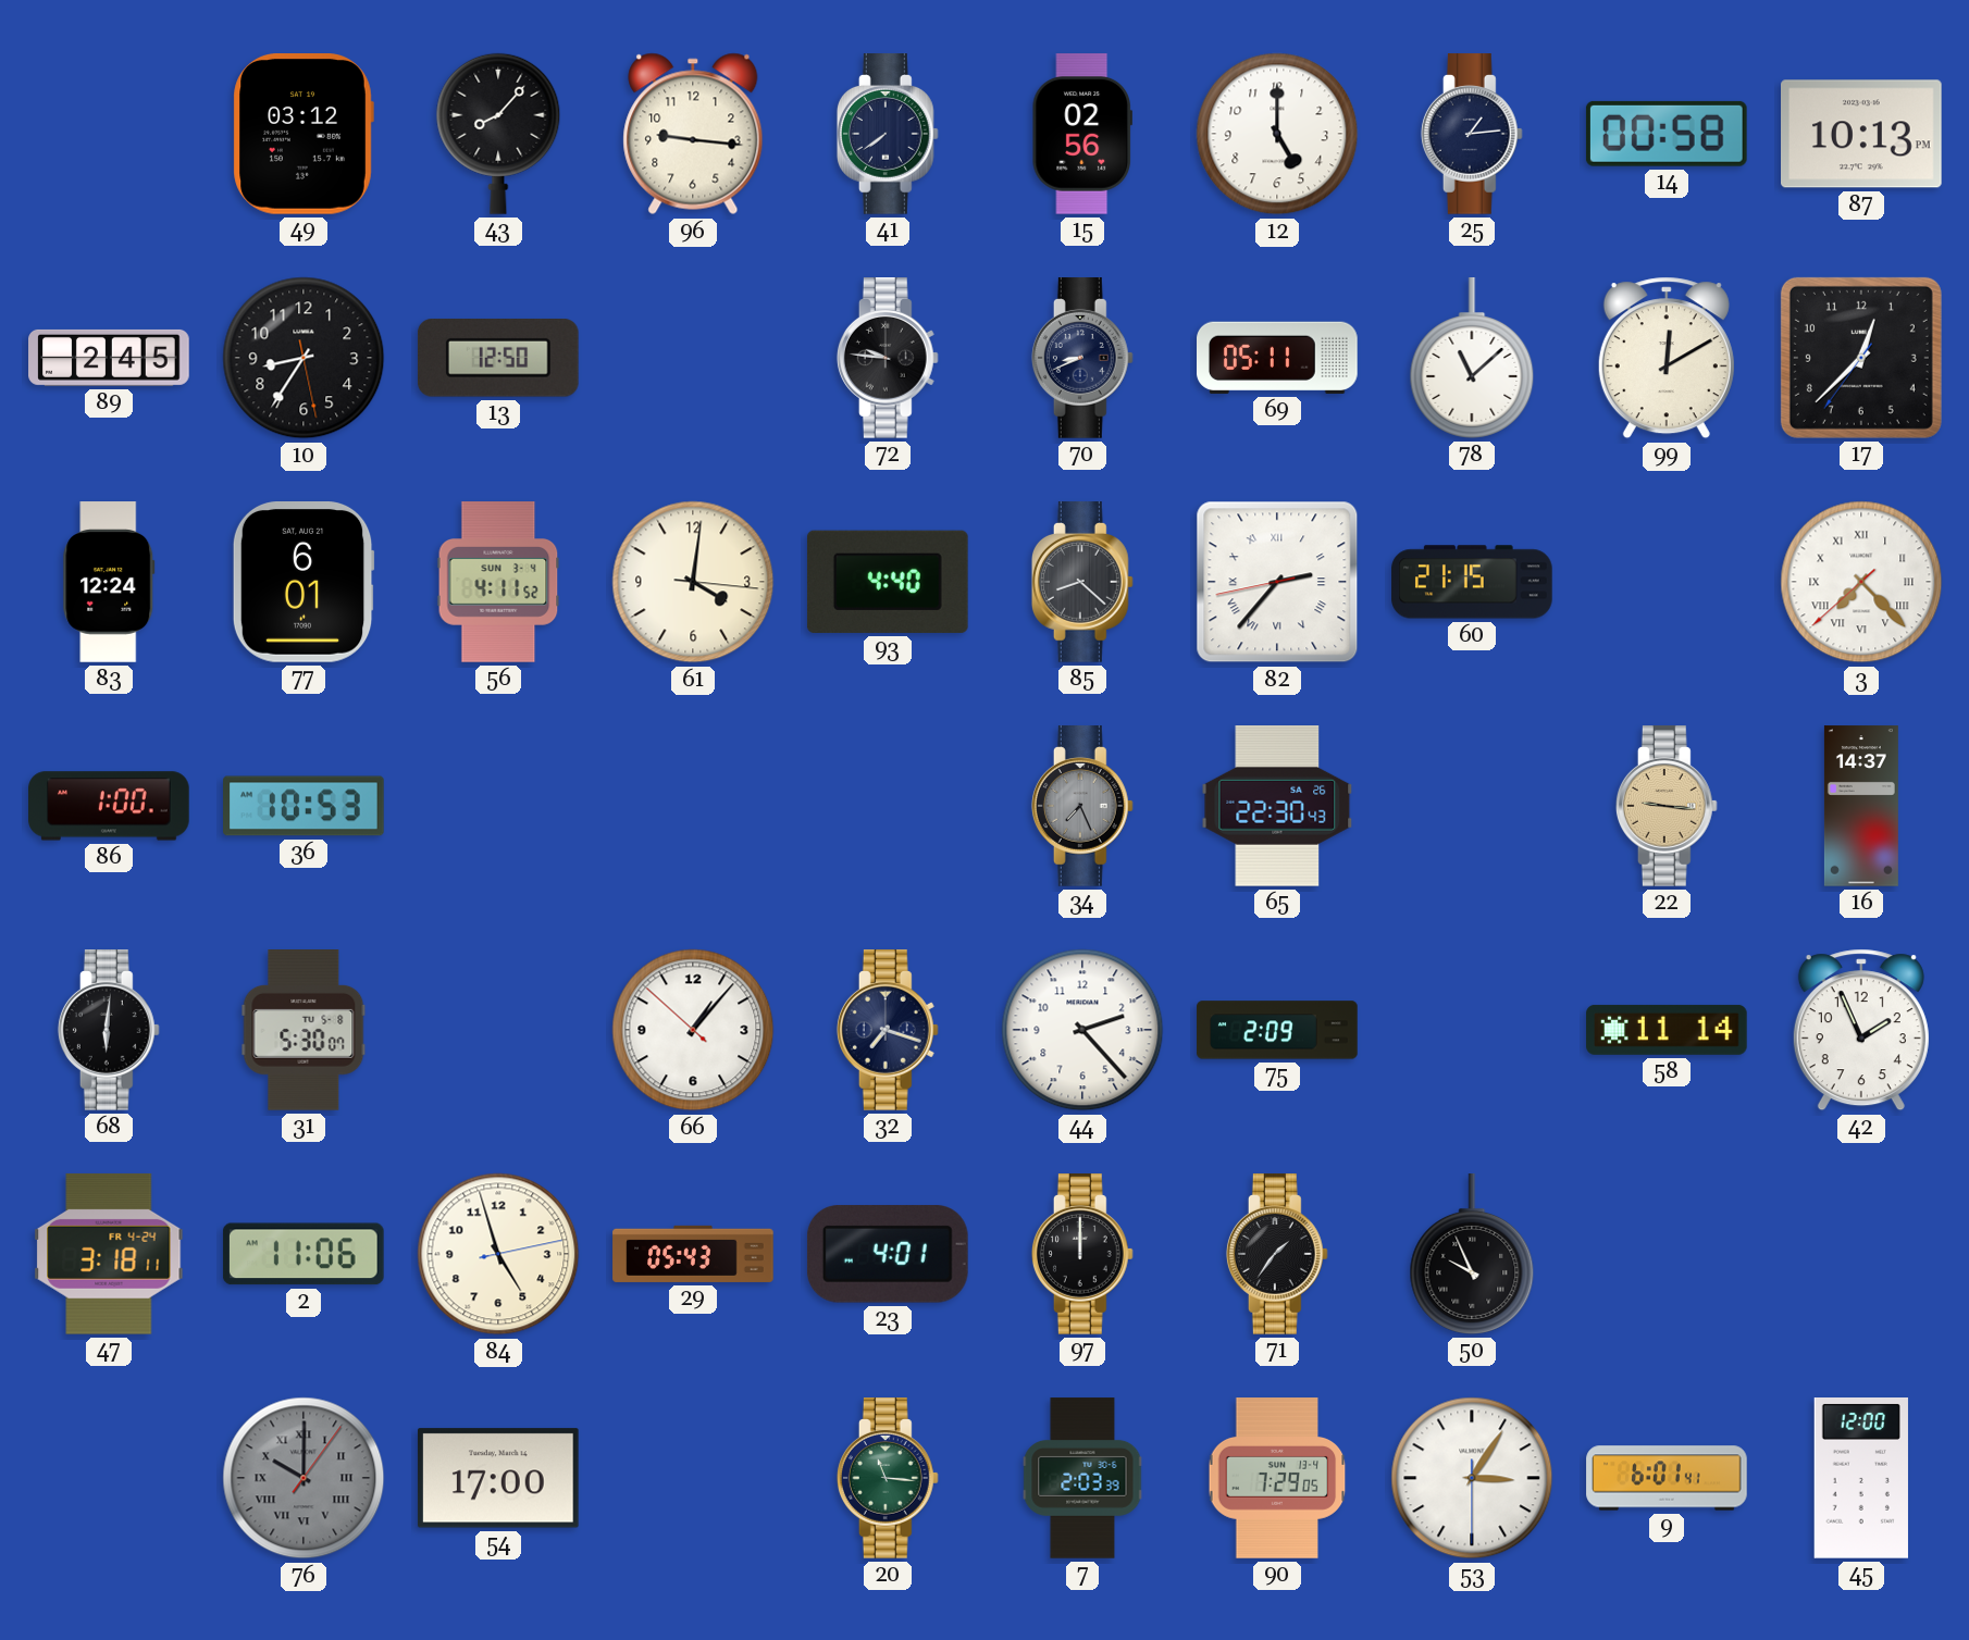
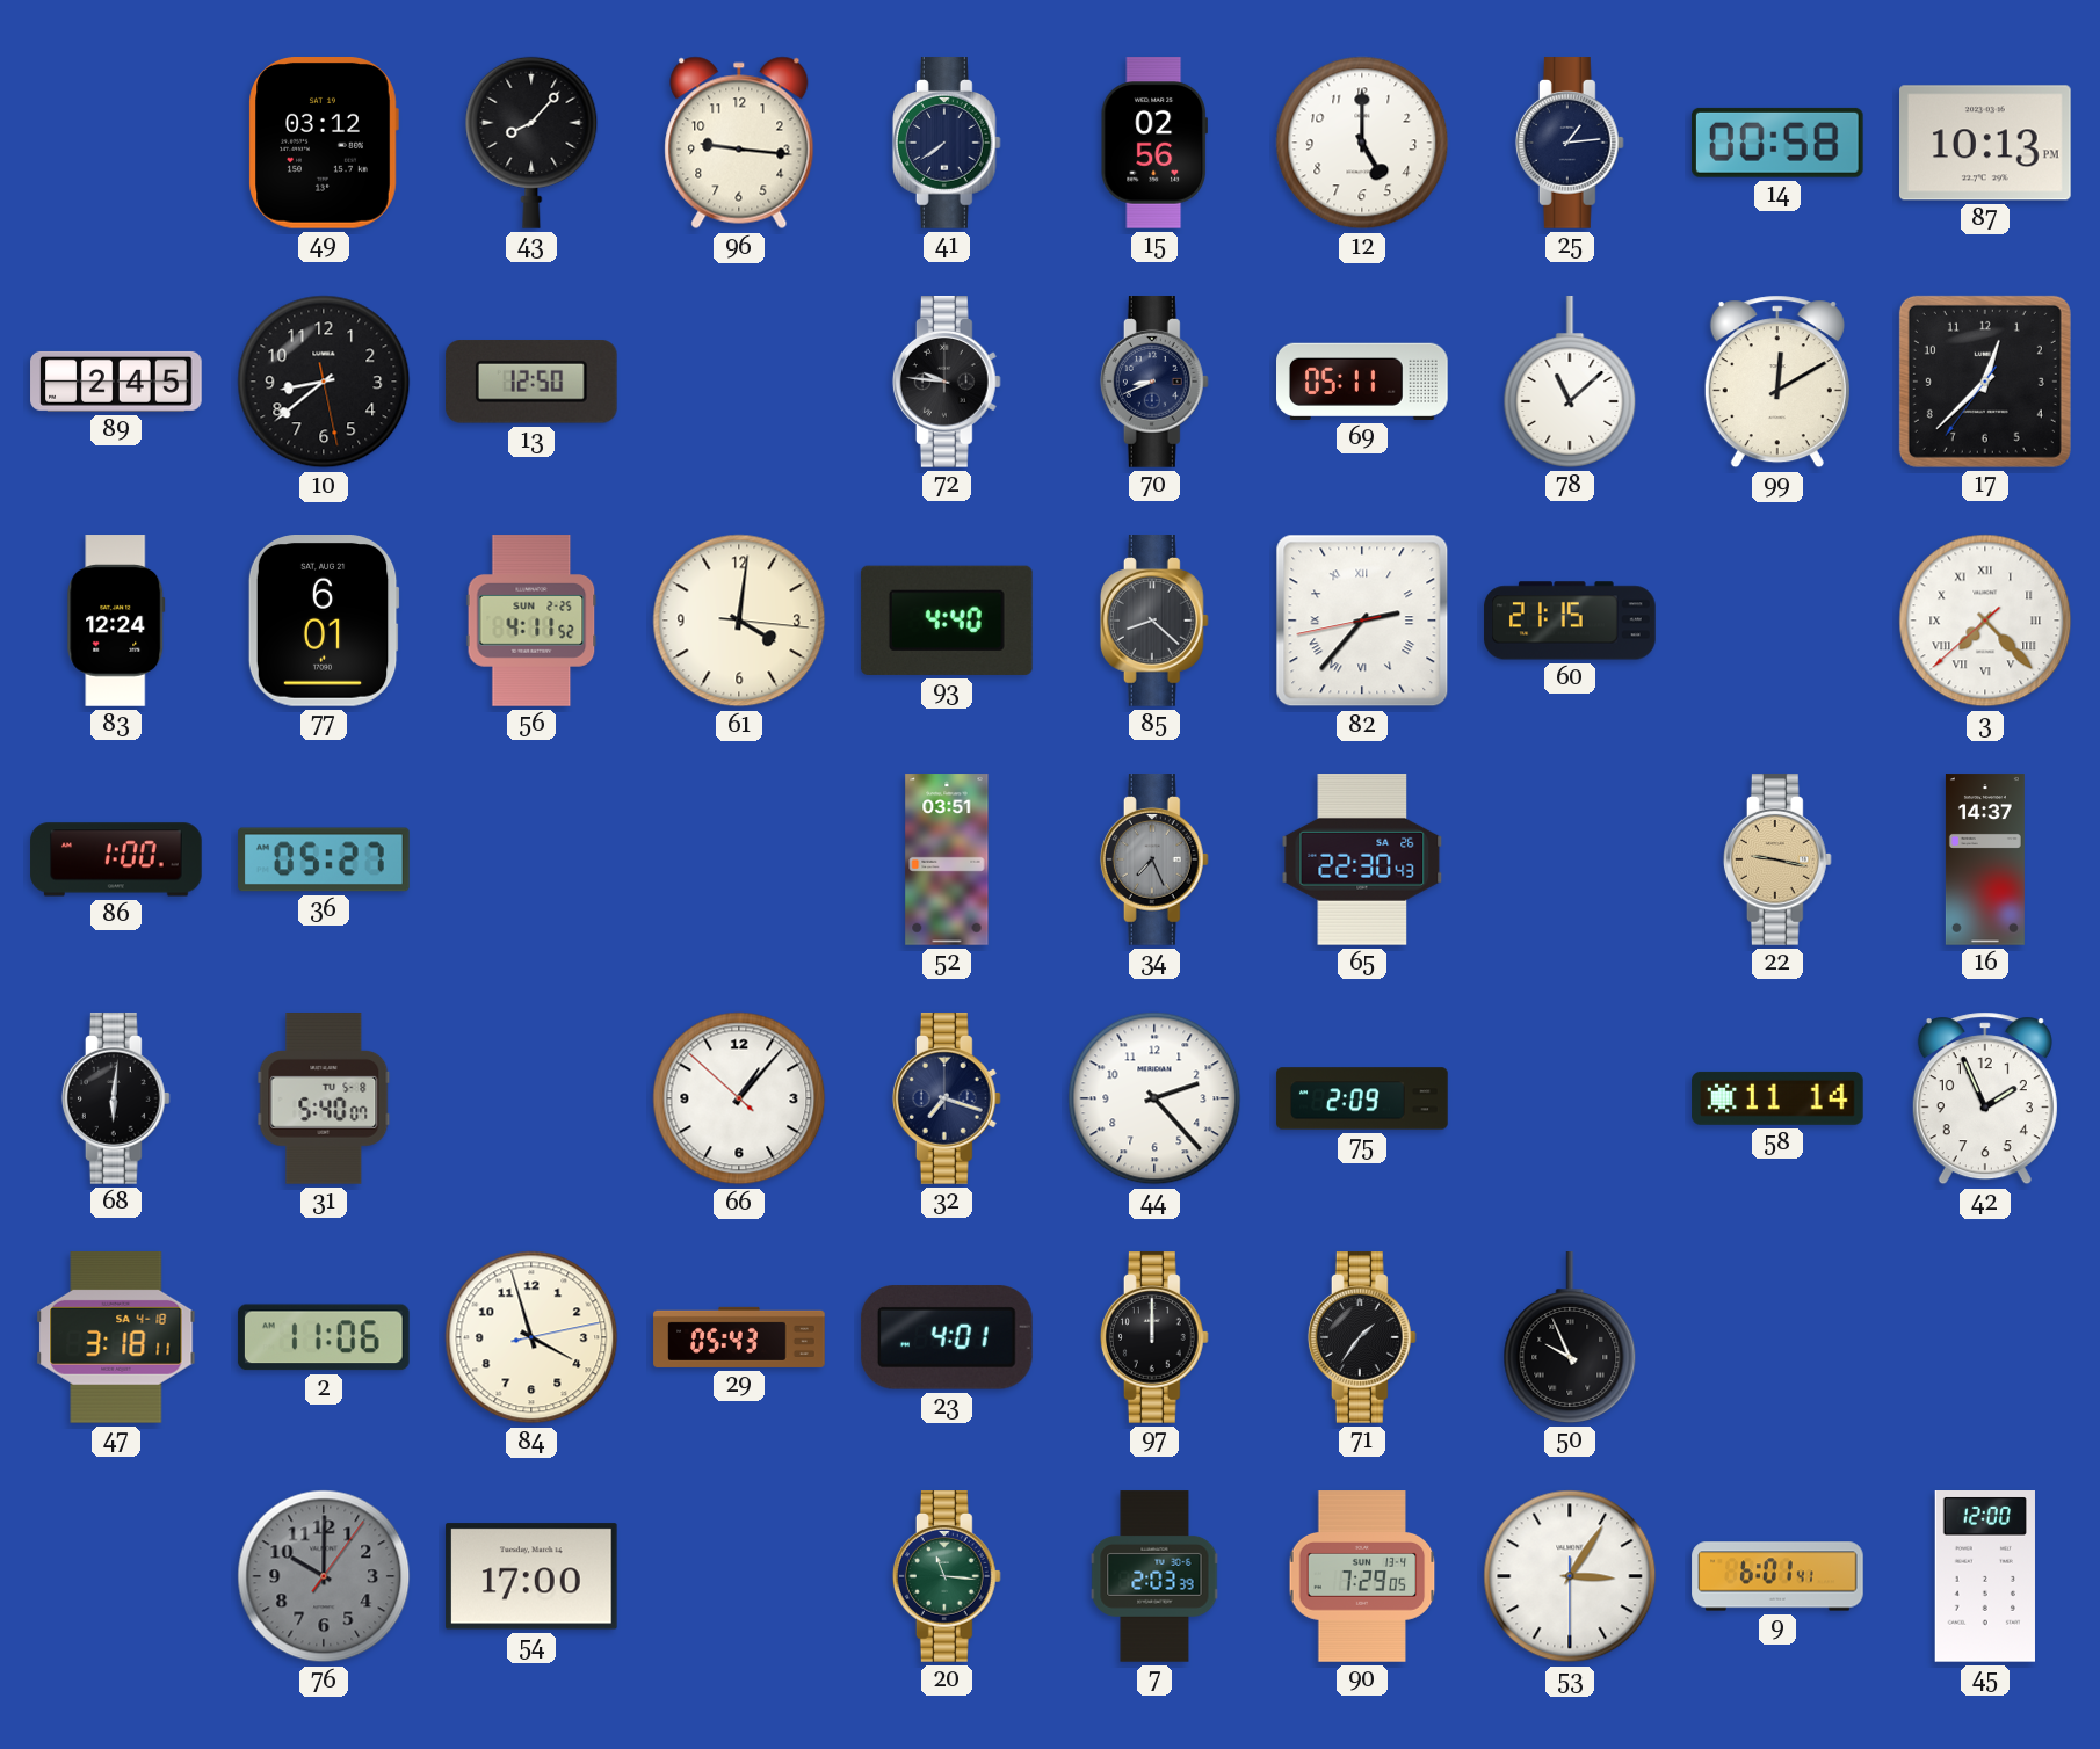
10: 8:35 -> 8:38 (324, 382)
56 date: SUN 3-4 -> SUN 2-25 (531, 621)
36: 10:53 -> 05:27 (324, 859)
52: none -> 03:51 (947, 859)
22: 9:16 -> 9:17 (1777, 859)
31: 5:30 -> 5:40 (324, 1100)
47 date: FR 4-24 -> SA 4-18 (116, 1337)
84: 4:57 -> 3:57 (531, 1337)
76 numerals: Roman -> Arabic (324, 1576)
